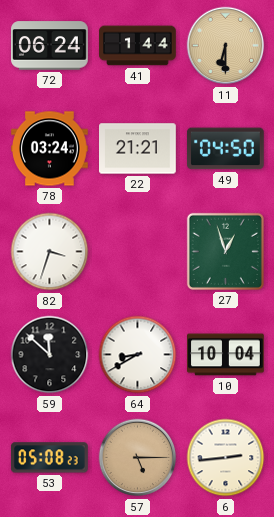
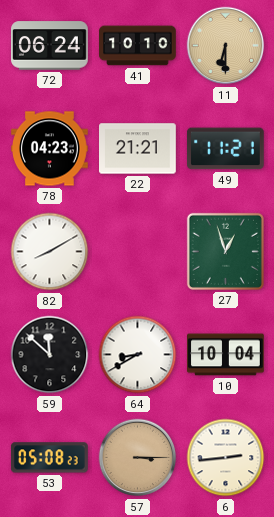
41: 1:44 -> 10:10 (138, 46)
78: 03:24 -> 04:23 (50, 149)
49: 04:50 -> 11:21 (225, 149)
82: 3:33 -> 8:10 (50, 252)
57: 5:15 -> 3:15 (138, 458)
